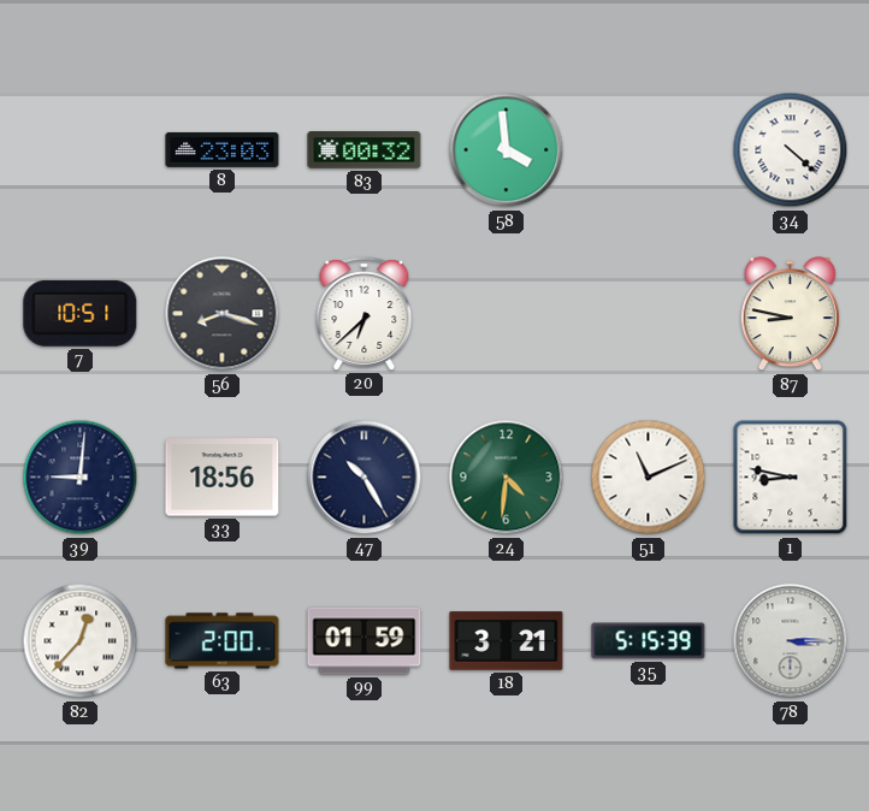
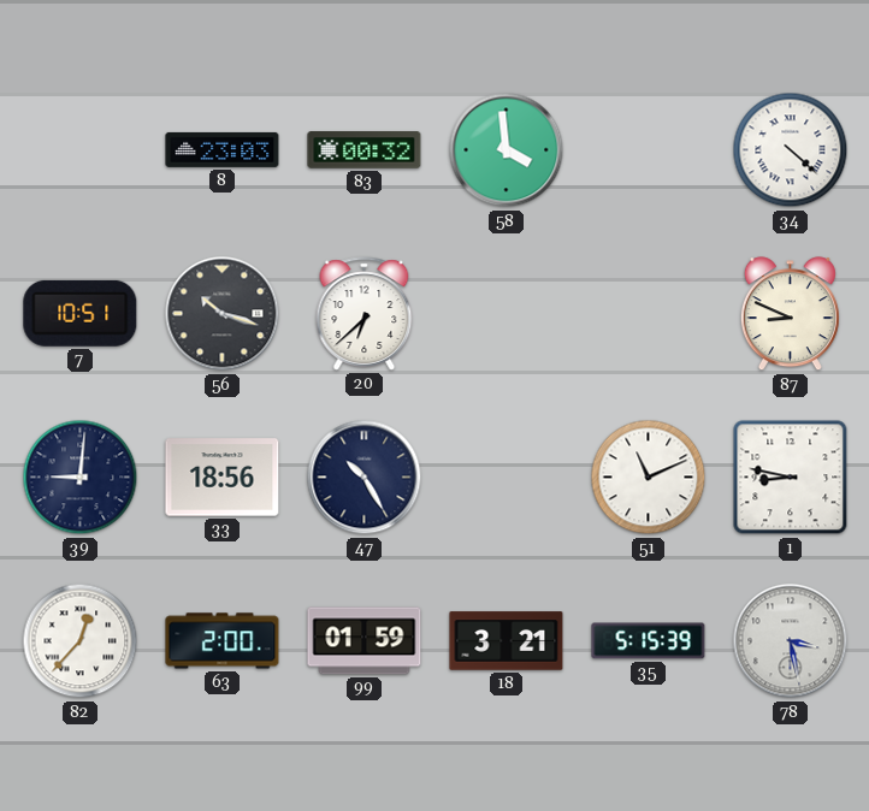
56: 8:18 -> 10:18 (223, 314)
87: 8:47 -> 8:49 (790, 314)
24: 4:31 -> none (507, 478)
78: 3:15 -> 3:28 (791, 641)
